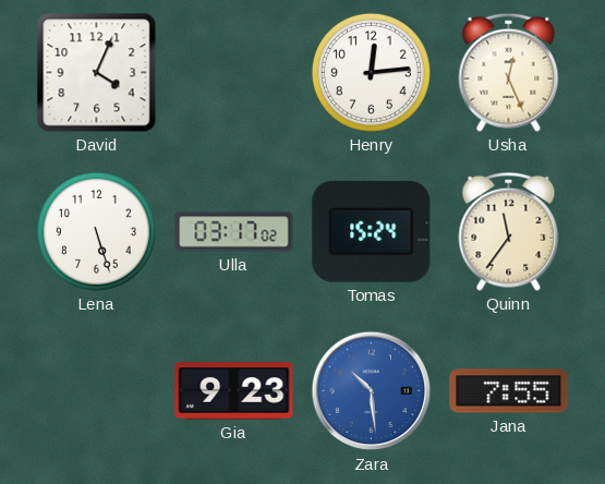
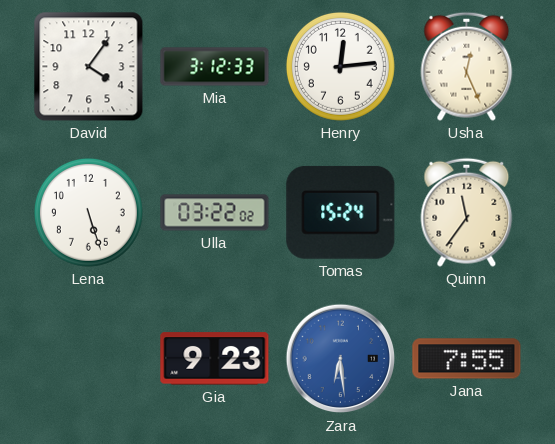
David: 4:04 -> 4:06 (89, 67)
Mia: none -> 3:12 (215, 67)
Ulla: 03:17 -> 03:22 (215, 213)
Zara: 10:29 -> 6:29 (341, 359)
